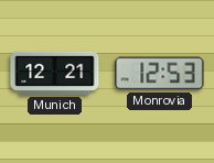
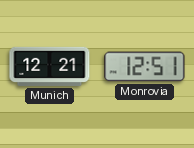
Monrovia: 12:53 -> 12:51 (145, 67)
